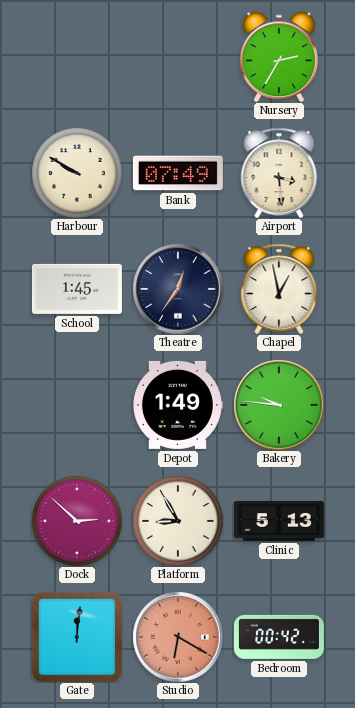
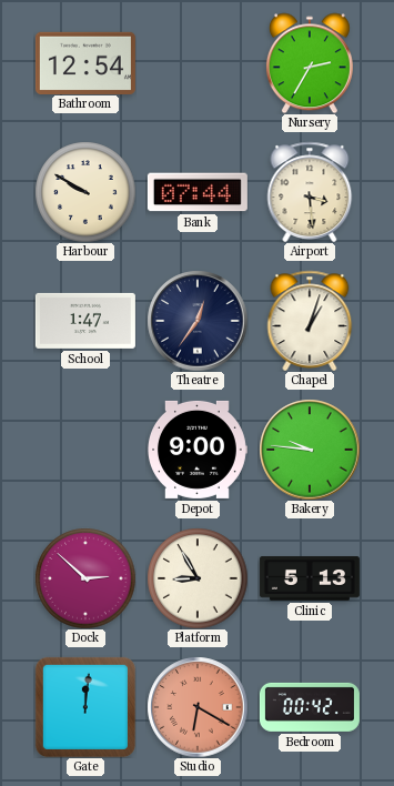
Bathroom: none -> 12:54 (85, 62)
Bank: 07:49 -> 07:44 (198, 192)
School: 1:45 -> 1:47 (85, 321)
Chapel: 12:58 -> 1:03 (310, 320)
Depot: 1:49 -> 9:00 (198, 450)
